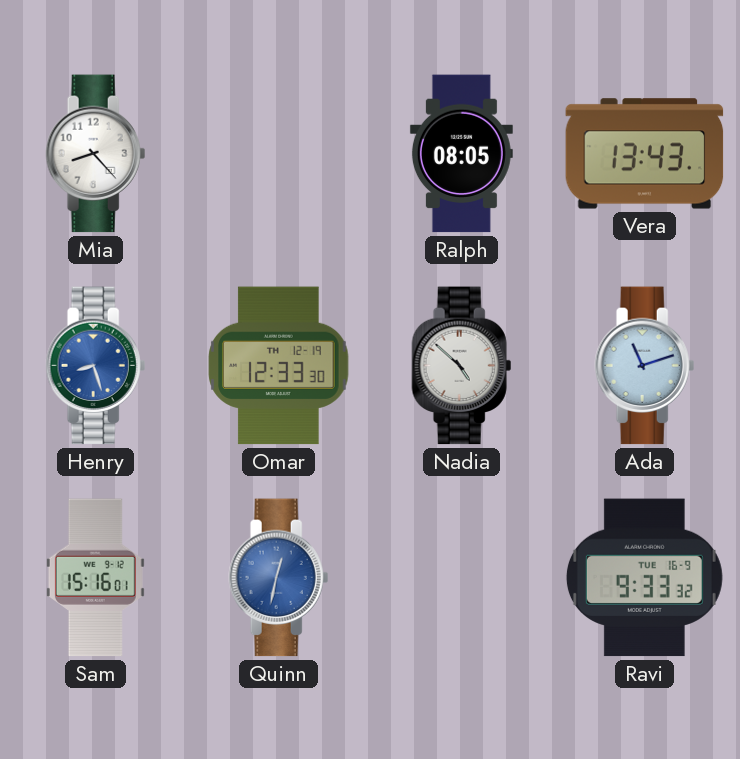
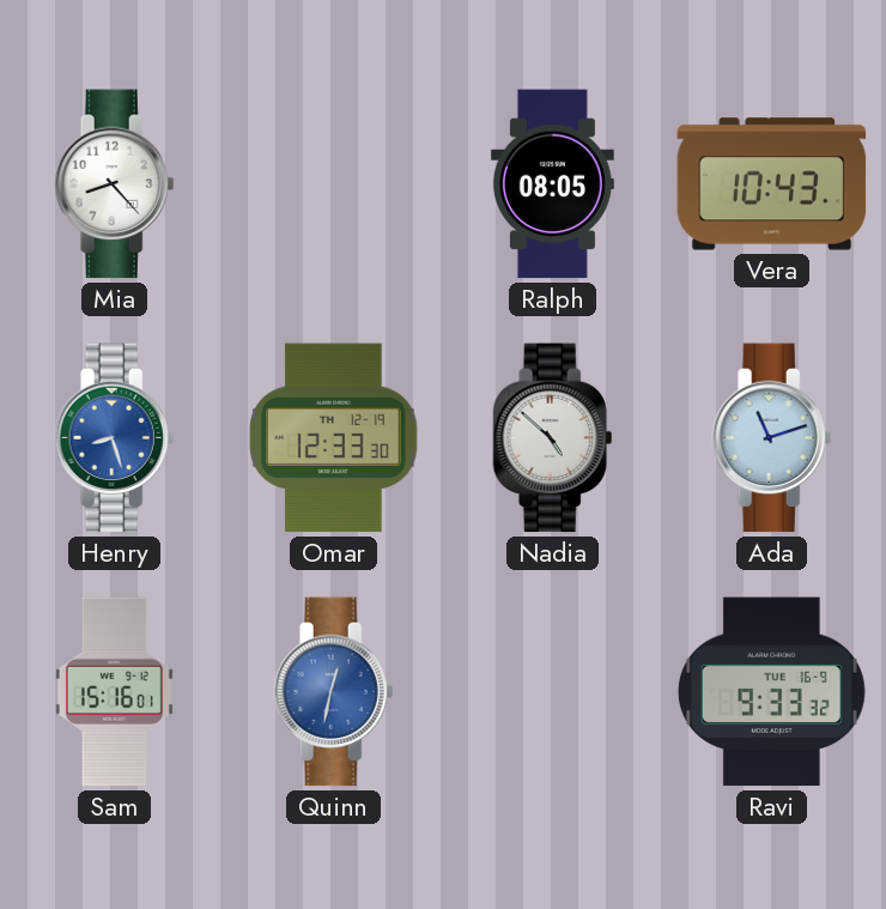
Vera: 13:43 -> 10:43 (772, 184)
